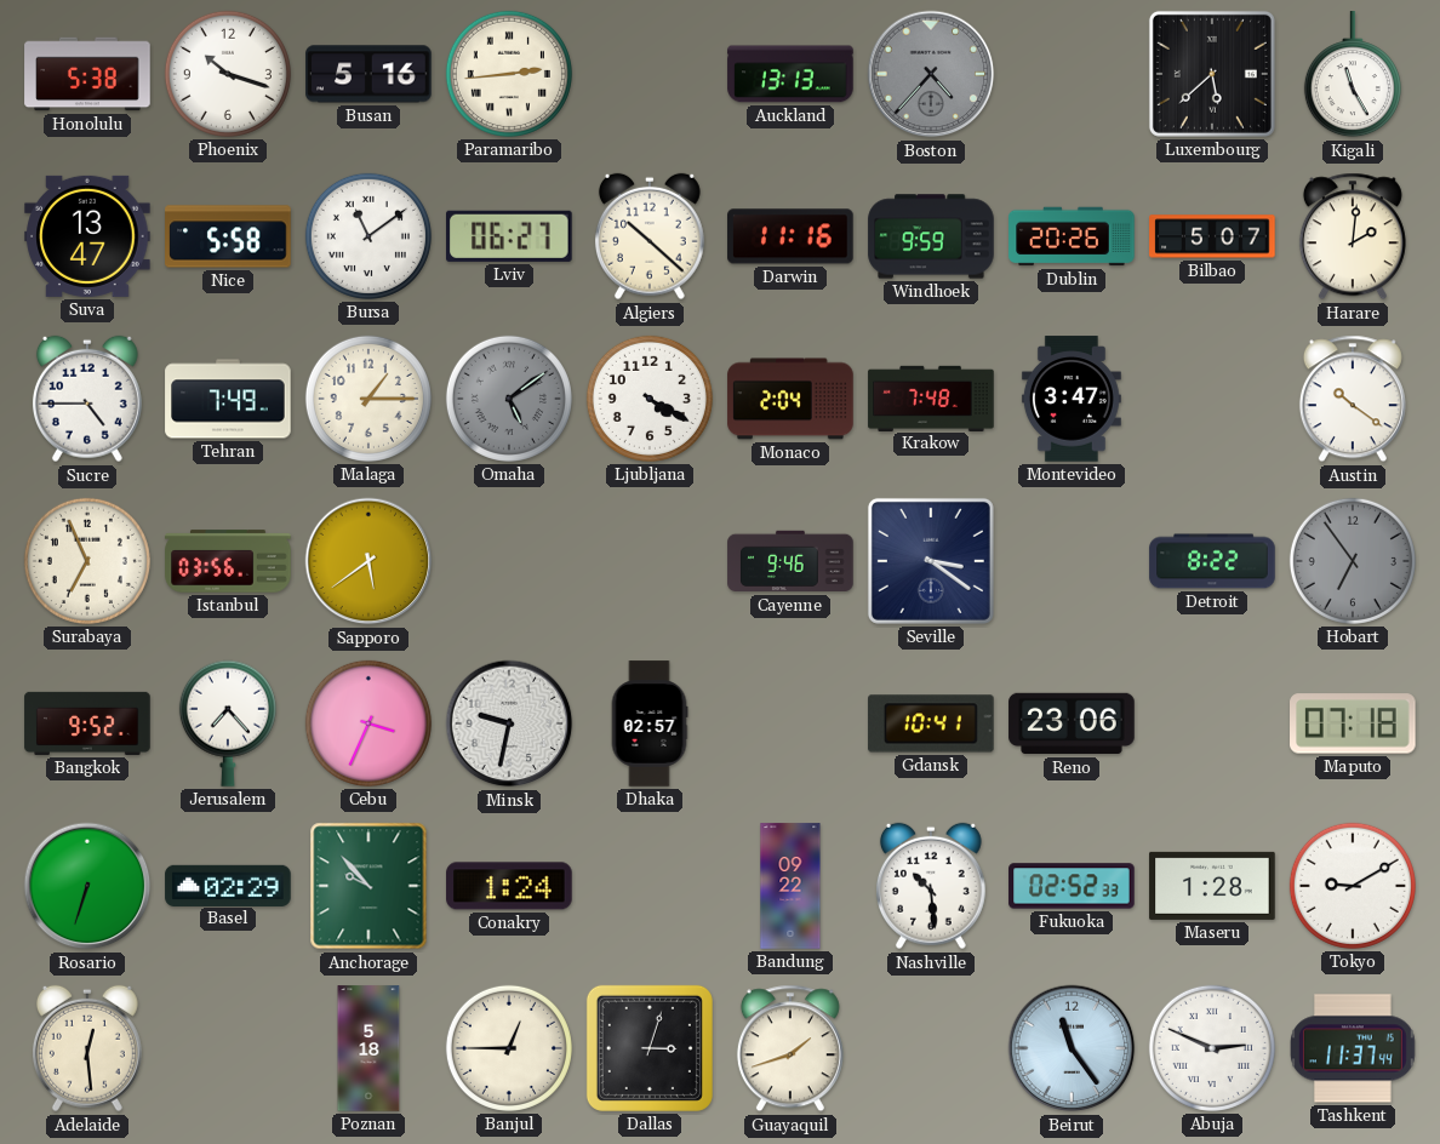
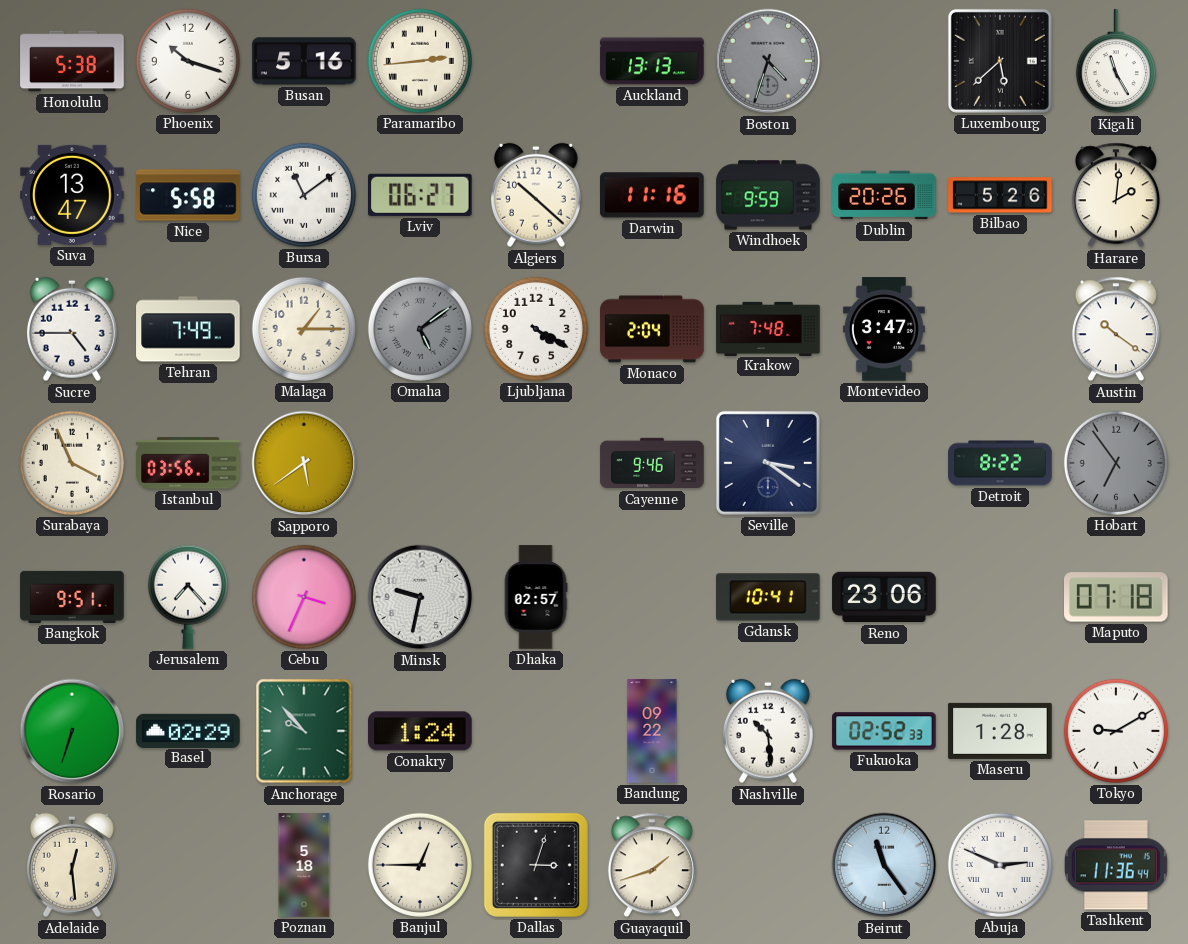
Boston: 4:37 -> 4:33 (768, 61)
Bilbao: 5:07 -> 5:26 (1000, 195)
Surabaya: 6:56 -> 3:56 (72, 463)
Bangkok: 9:52 -> 9:51 (72, 597)
Tashkent: 11:37 -> 11:36 (1117, 865)
